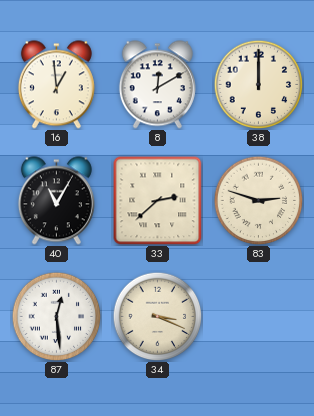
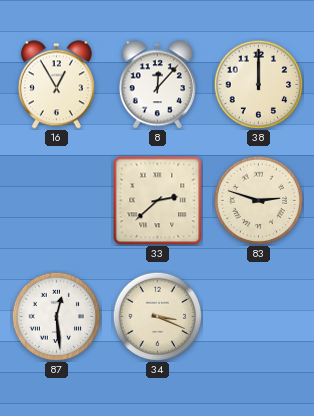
16: 12:59 -> 12:55 (56, 85)
8: 12:10 -> 12:07 (157, 85)
40: 11:05 -> none (56, 201)
